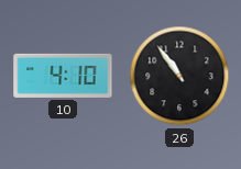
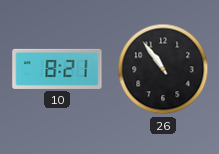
10: 4:10 -> 8:21 (57, 69)
